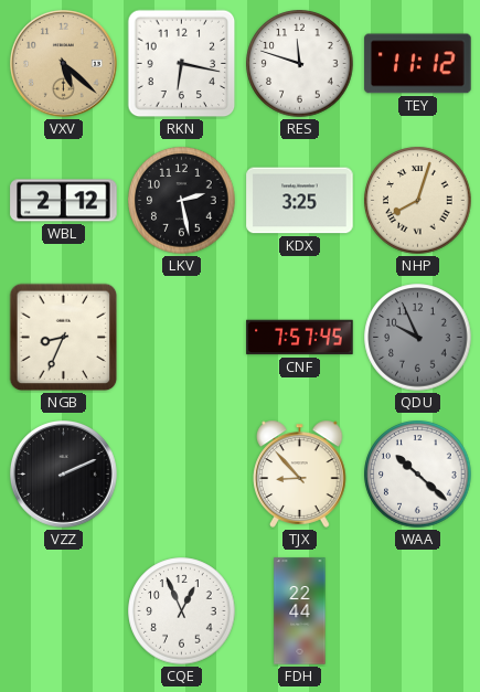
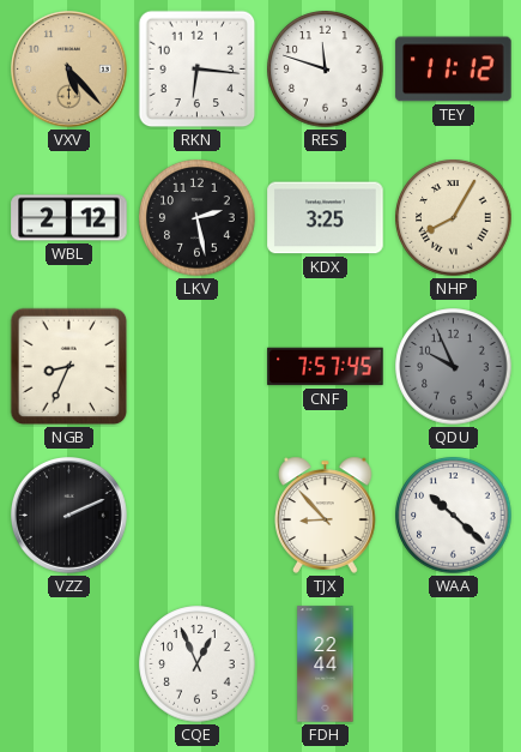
VXV: 5:22 -> 5:23 (69, 70)
RKN: 6:17 -> 6:16 (198, 70)
NHP: 8:03 -> 8:05 (454, 218)
